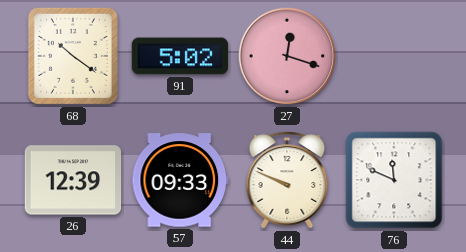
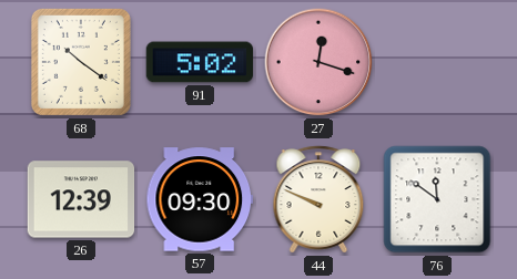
57: 09:33 -> 09:30 (200, 199)
76: 11:49 -> 11:51 (437, 199)
